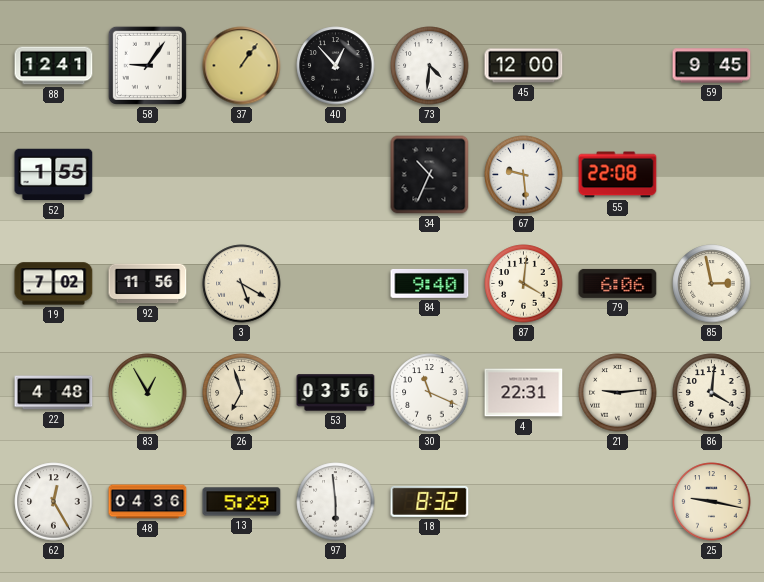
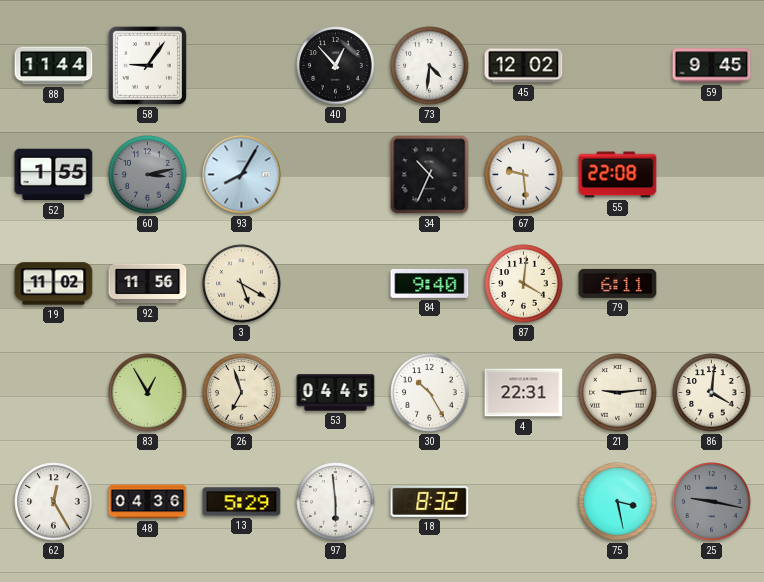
88: 12:41 -> 11:44 (54, 66)
37: 1:06 -> none (242, 66)
45: 12:00 -> 12:02 (524, 66)
60: none -> 3:13 (148, 175)
93: none -> 8:05 (242, 175)
19: 7:02 -> 11:02 (54, 284)
79: 6:06 -> 6:11 (618, 283)
85: 2:58 -> none (712, 284)
22: 4:48 -> none (54, 393)
53: 03:56 -> 04:45 (336, 393)
30: 11:19 -> 10:25 (430, 393)
75: none -> 3:28 (618, 502)
25 dial: cream -> grey (712, 502)
